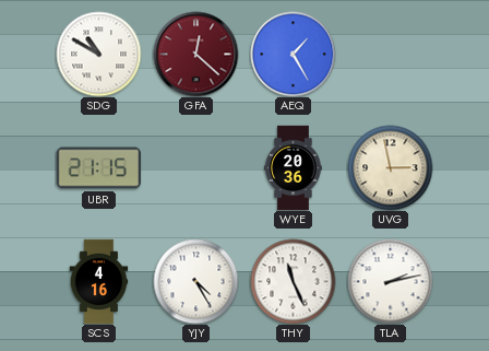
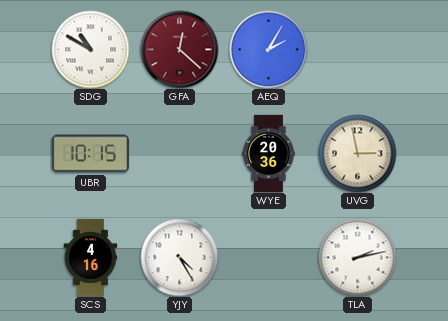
AEQ: 1:25 -> 2:05 (268, 49)
UBR: 21:15 -> 10:15 (90, 154)
THY: 11:26 -> none (293, 281)
